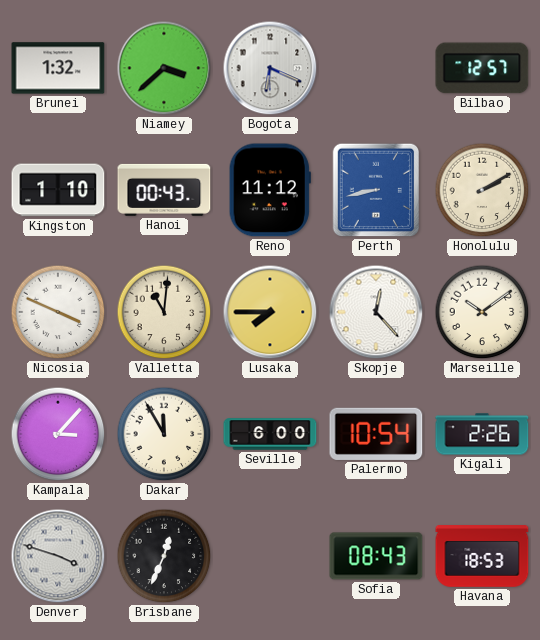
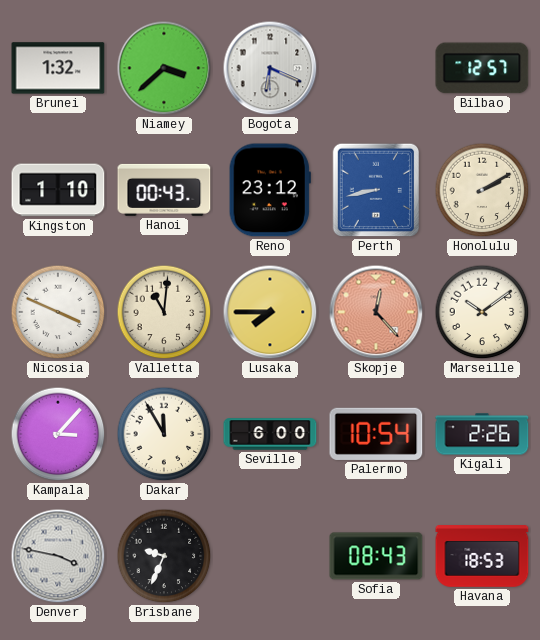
Reno: 11:12 -> 23:12 (270, 190)
Skopje dial: white -> salmon (376, 312)
Denver: 3:48 -> 3:47 (58, 556)
Brisbane: 12:34 -> 9:34 (164, 556)
